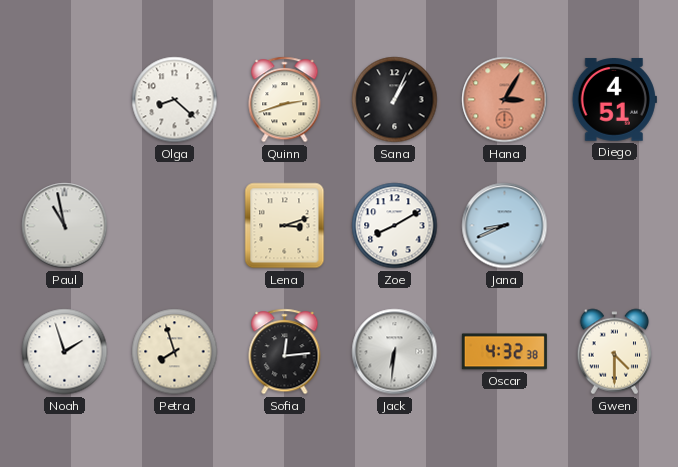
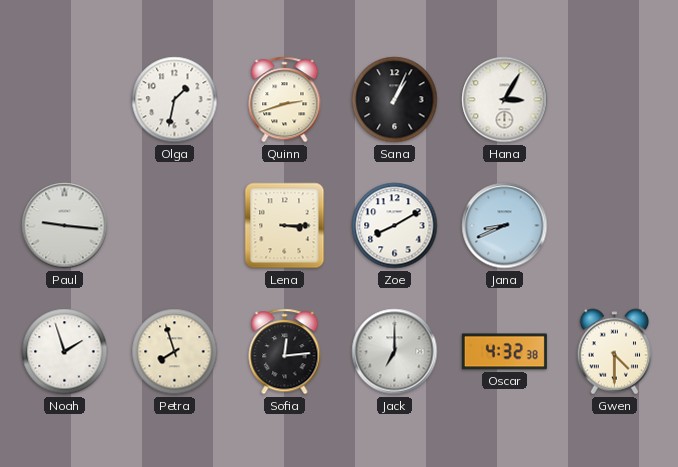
Olga: 8:22 -> 1:32 (175, 100)
Hana dial: salmon -> white (505, 100)
Diego: 4:51 -> none (614, 100)
Paul: 10:58 -> 9:16 (65, 226)
Lena: 3:12 -> 3:15 (285, 226)
Jack: 6:31 -> 7:00 (395, 352)
